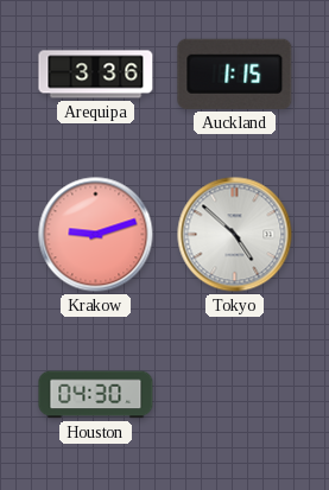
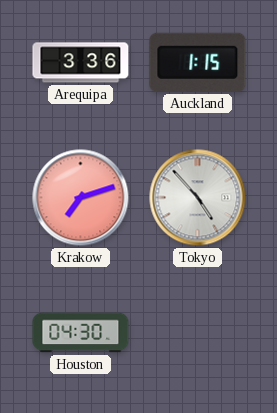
Krakow: 9:12 -> 7:12 (81, 198)
Tokyo: 4:52 -> 4:53 (198, 198)
